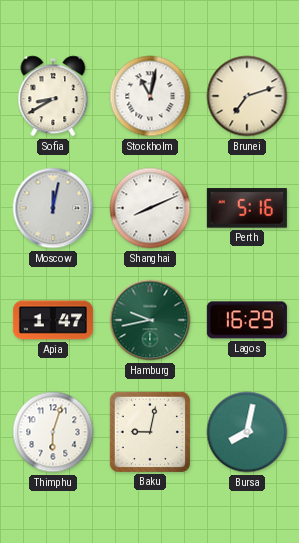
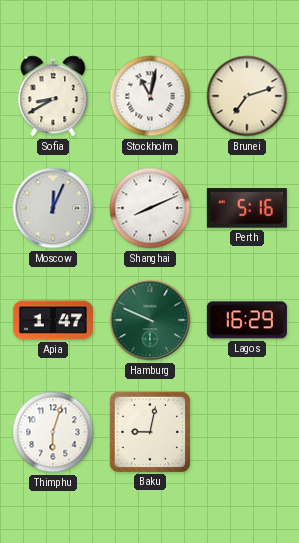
Moscow: 12:02 -> 12:04 (53, 208)
Hamburg: 9:43 -> 9:49 (150, 320)
Bursa: 8:02 -> none (247, 432)
